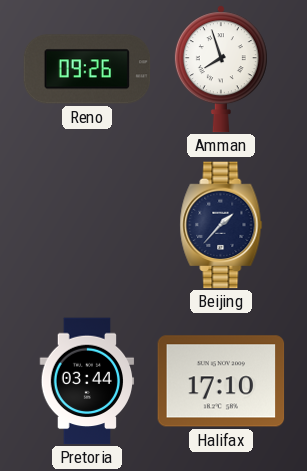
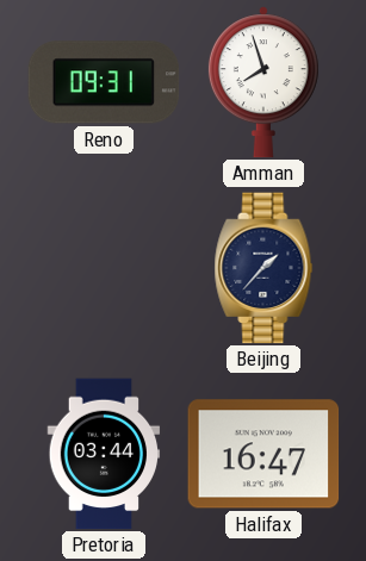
Reno: 09:26 -> 09:31 (104, 82)
Halifax: 17:10 -> 16:47 (263, 454)
